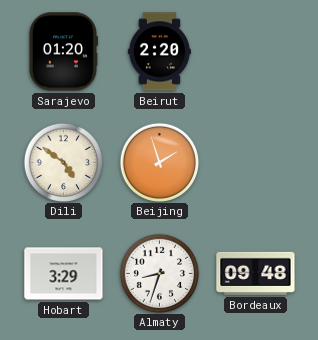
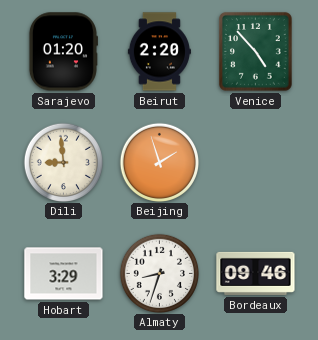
Venice: none -> 4:53 (255, 52)
Dili: 4:51 -> 8:59 (63, 162)
Bordeaux: 09:48 -> 09:46 (256, 273)
